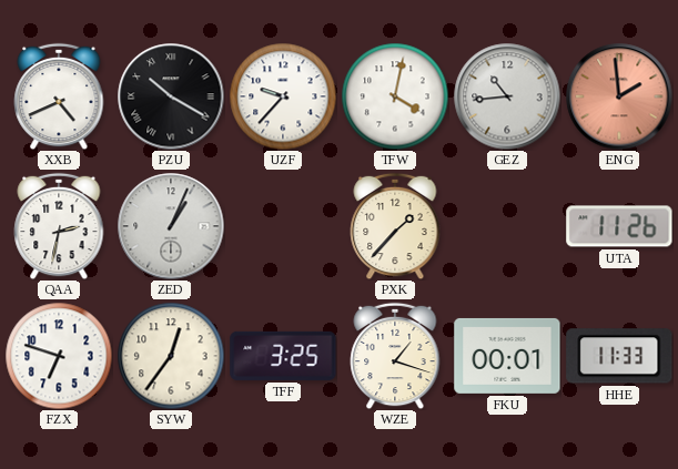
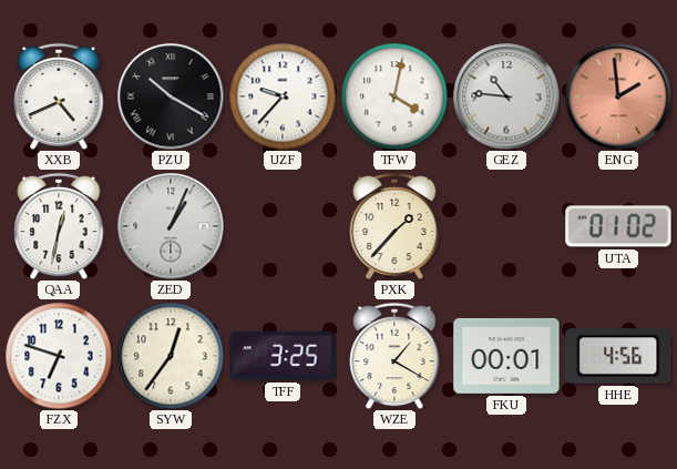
GEZ: 10:44 -> 10:46 (506, 96)
QAA: 2:32 -> 12:32 (59, 226)
UTA: 11:26 -> 01:02 (618, 226)
WZE: 1:18 -> 1:20 (394, 356)
HHE: 11:33 -> 4:56 (618, 356)
